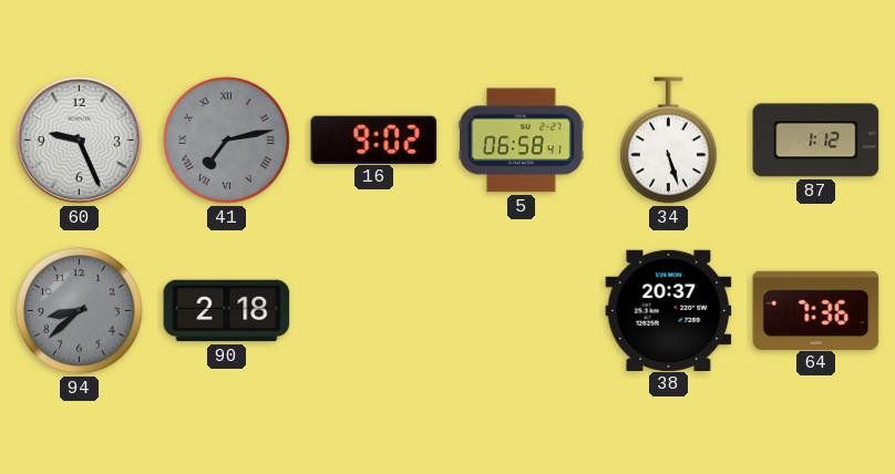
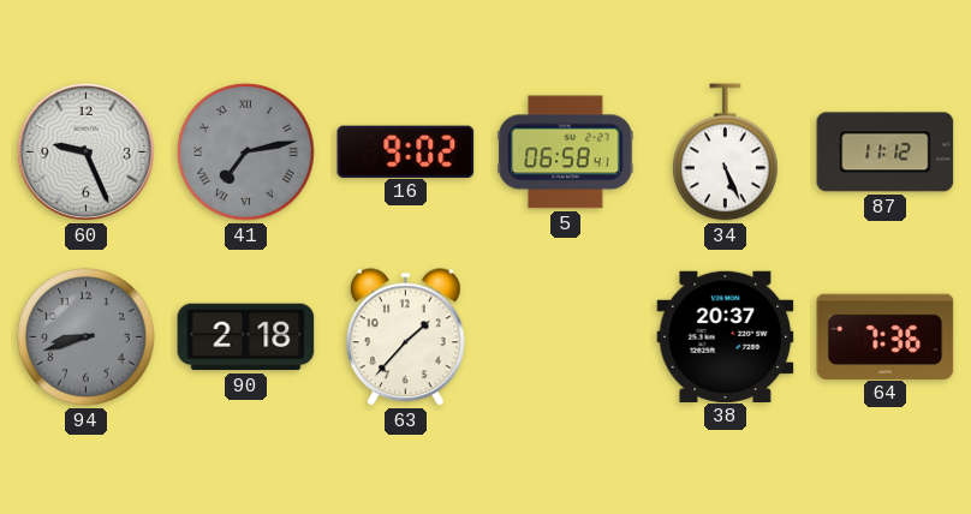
34: 5:27 -> 5:26 (726, 153)
87: 1:12 -> 11:12 (886, 153)
94: 8:38 -> 8:42 (87, 337)
63: none -> 1:37 (405, 337)
